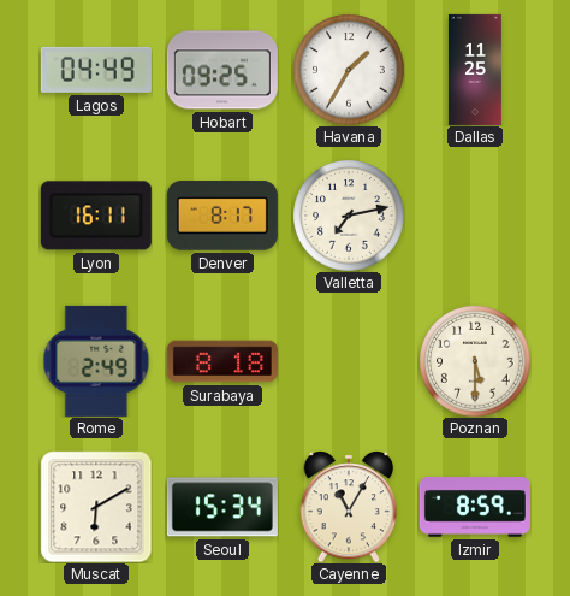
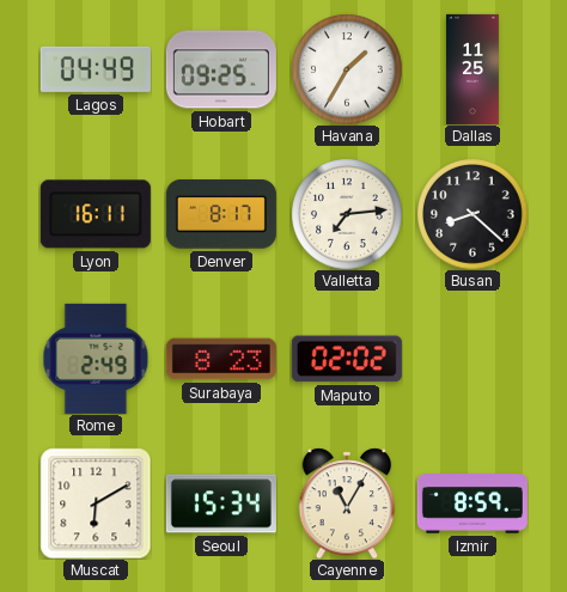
Valletta: 7:13 -> 7:14 (347, 214)
Busan: none -> 8:22 (472, 214)
Surabaya: 8:18 -> 8:23 (221, 359)
Maputo: none -> 02:02 (347, 359)
Poznan: 5:30 -> none (475, 361)
